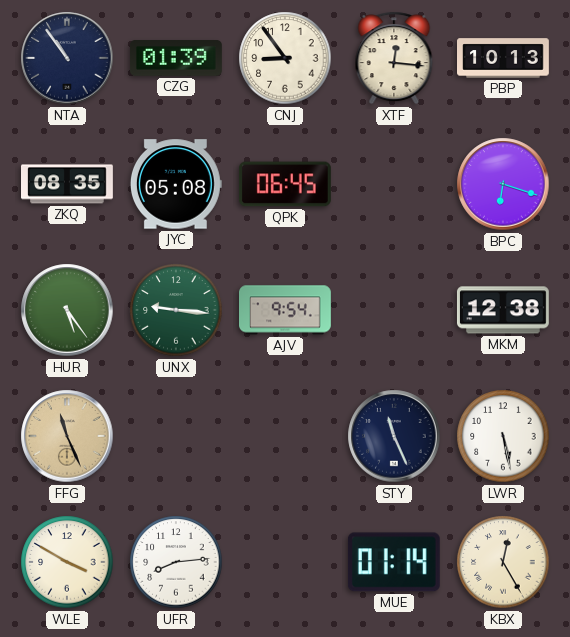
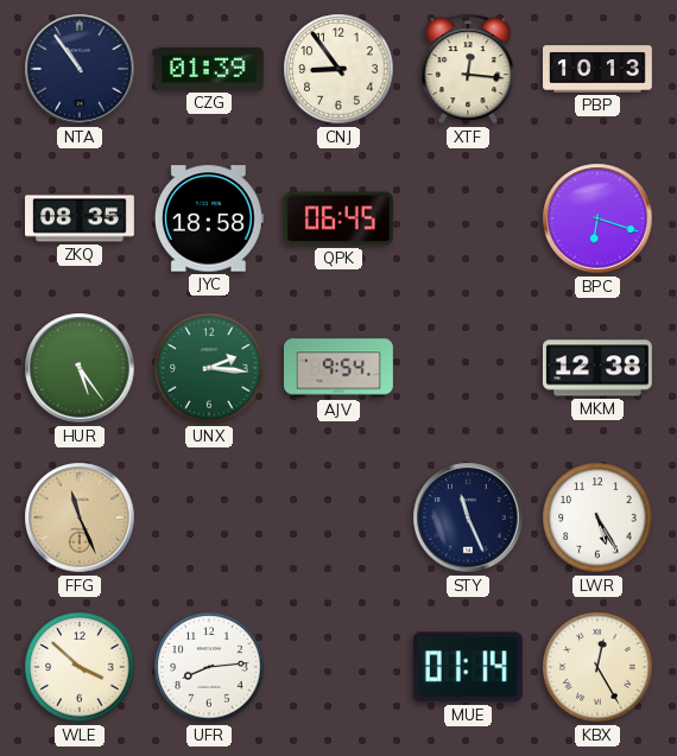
JYC: 05:08 -> 18:58 (209, 218)
UNX: 9:16 -> 2:16 (209, 368)
LWR: 5:28 -> 5:25 (597, 517)
WLE: 3:50 -> 3:52 (80, 667)
